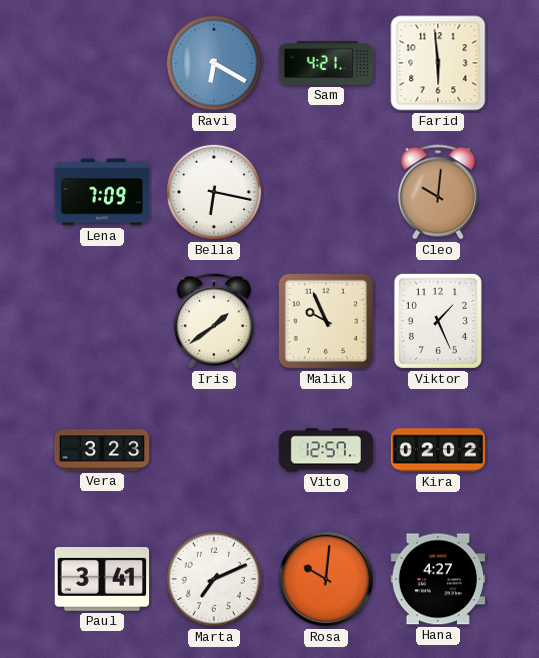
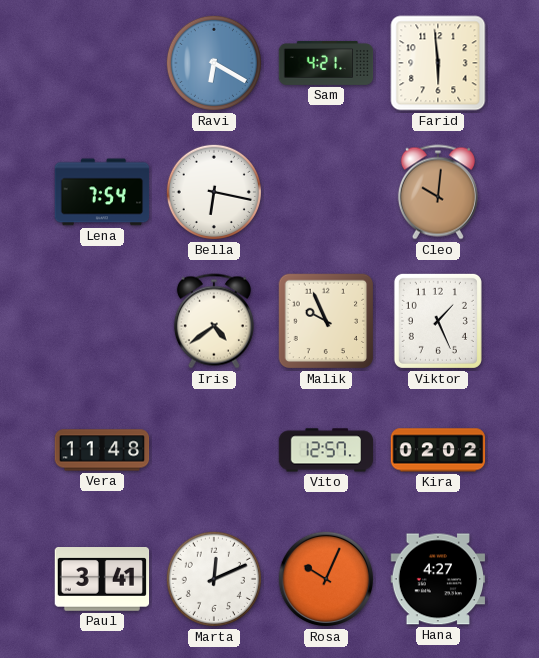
Lena: 7:09 -> 7:54 (102, 192)
Iris: 1:39 -> 4:39 (214, 321)
Vera: 3:23 -> 11:48 (102, 450)
Marta: 7:11 -> 12:11 (214, 579)
Rosa: 10:01 -> 10:04 (326, 579)
